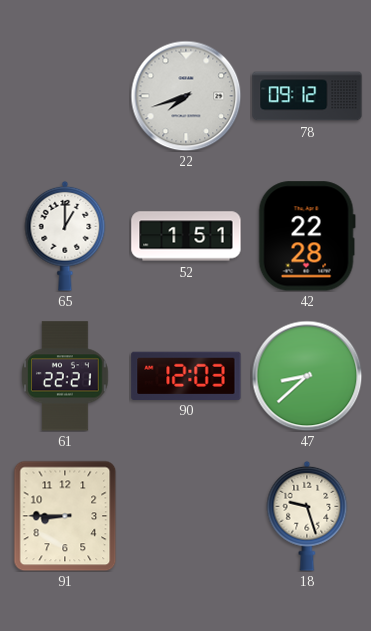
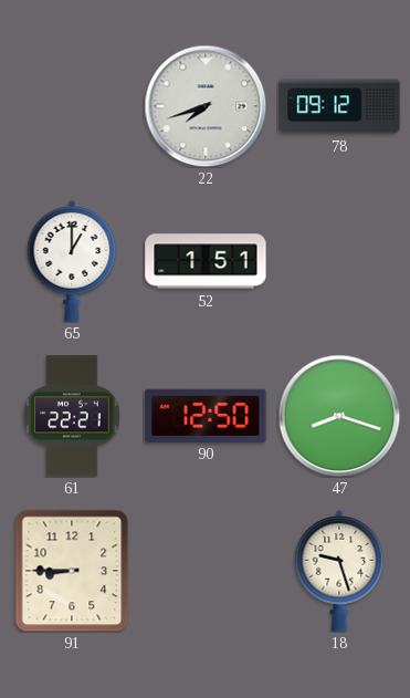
42: 22:28 -> none (307, 236)
90: 12:03 -> 12:50 (206, 415)
47: 8:38 -> 8:18 (339, 416)
